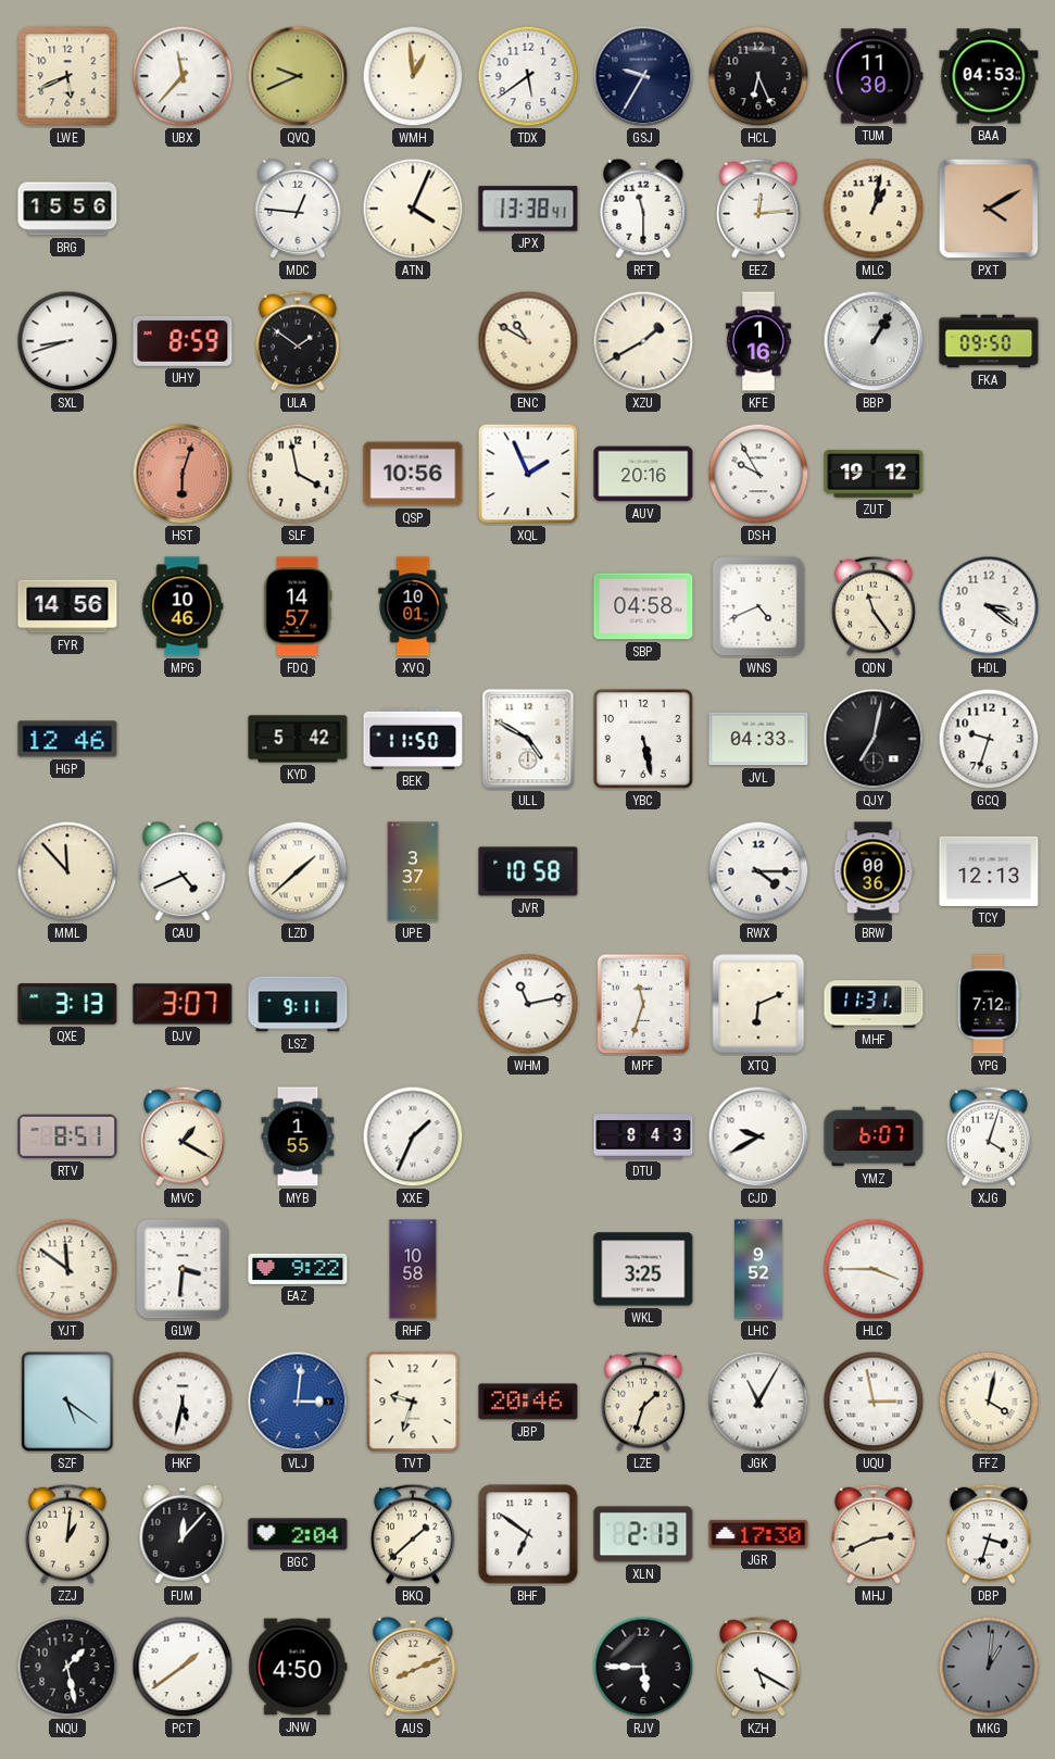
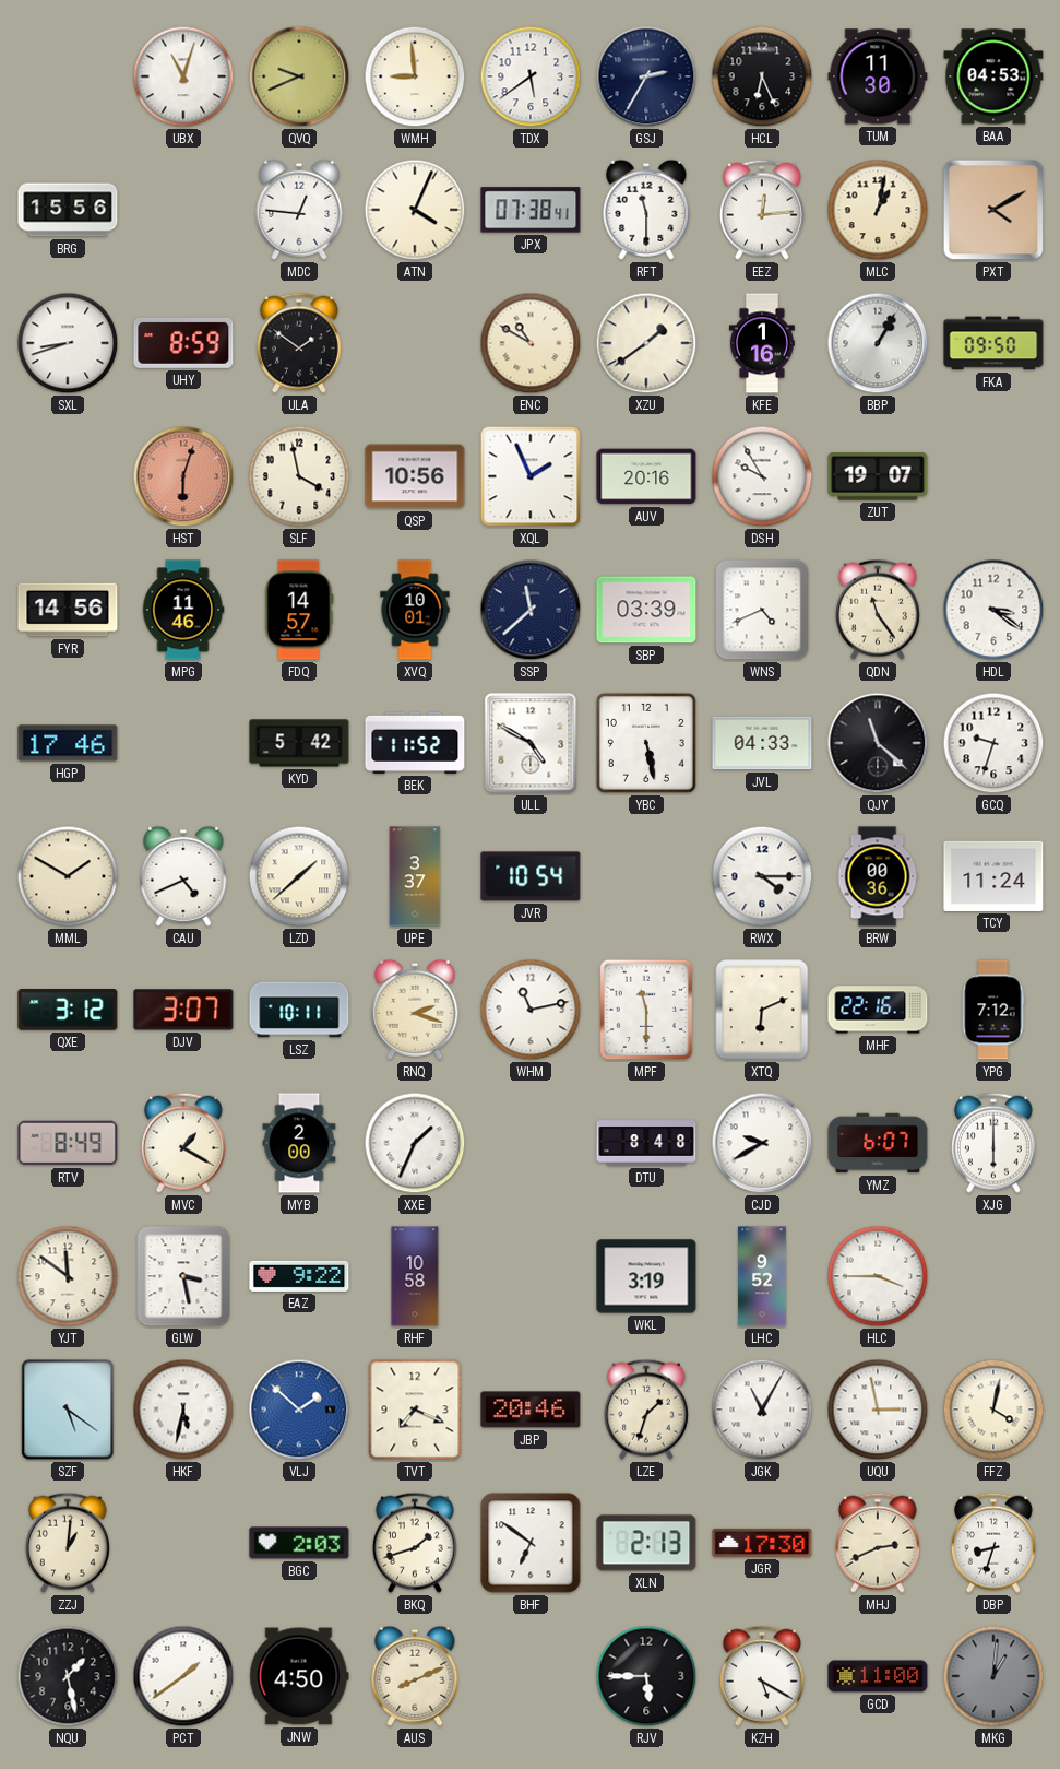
LWE: 5:41 -> none (67, 76)
UBX: 11:37 -> 11:03 (183, 76)
WMH: 12:59 -> 8:59 (415, 76)
GSJ: 9:35 -> 2:35 (646, 76)
JPX: 13:38 -> 07:38 (531, 210)
XZU: 1:40 -> 1:39 (646, 343)
ZUT: 19:12 -> 19:07 (878, 476)
MPG: 10:46 -> 11:46 (183, 610)
SSP: none -> 11:38 (531, 610)
SBP: 04:58 -> 03:39 (646, 610)
HGP: 12:46 -> 17:46 (68, 743)
BEK: 11:50 -> 11:52 (415, 743)
QJY: 7:02 -> 11:22 (878, 743)
MML: 11:53 -> 1:50 (68, 876)
JVR: 10:58 -> 10:54 (531, 876)
TCY: 12:13 -> 11:24 (993, 876)
QXE: 3:13 -> 3:12 (68, 1010)
LSZ: 9:11 -> 10:11 (299, 1010)
RNQ: none -> 2:18 (415, 1010)
MPF: 11:33 -> 11:30 (646, 1010)
MHF: 11:31 -> 22:16 (878, 1010)
RTV: 8:51 -> 8:49 (68, 1143)
MYB: 1:55 -> 2:00 (299, 1143)
DTU: 8:43 -> 8:48 (646, 1143)
XJG: 4:03 -> 6:00 (993, 1143)
GLW: 3:31 -> 3:28 (183, 1276)
WKL: 3:25 -> 3:19 (646, 1276)
VLJ: 3:01 -> 1:52 (299, 1410)
TVT: 9:33 -> 7:19 (415, 1410)
FUM: 12:07 -> none (183, 1534)
BGC: 2:04 -> 2:03 (299, 1543)
BKQ: 1:38 -> 1:42 (415, 1543)
DBP: 3:33 -> 8:33 (993, 1543)
GCD: none -> 11:00 (878, 1676)
